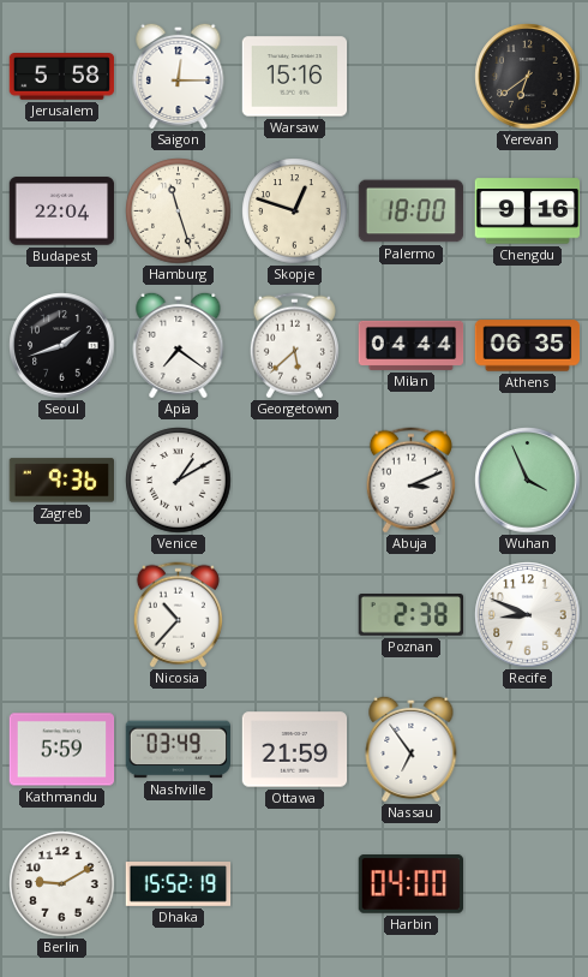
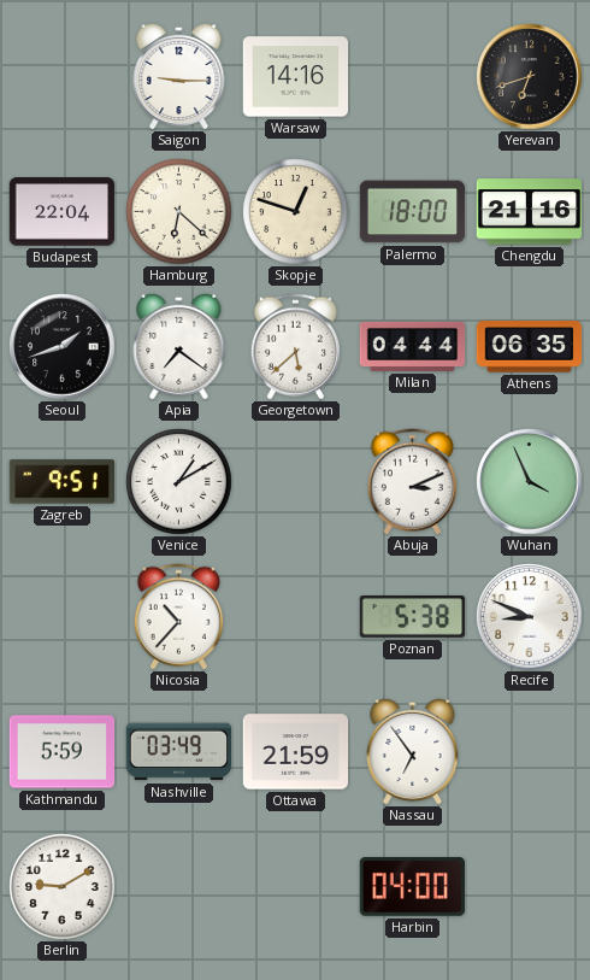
Jerusalem: 5:58 -> none (62, 77)
Saigon: 12:15 -> 9:15 (179, 76)
Warsaw: 15:16 -> 14:16 (296, 77)
Yerevan: 6:39 -> 6:42 (530, 77)
Hamburg: 11:27 -> 6:22 (179, 212)
Chengdu: 9:16 -> 21:16 (530, 212)
Zagreb: 9:36 -> 9:51 (61, 482)
Poznan: 2:38 -> 5:38 (412, 617)
Dhaka: 15:52 -> none (179, 884)
